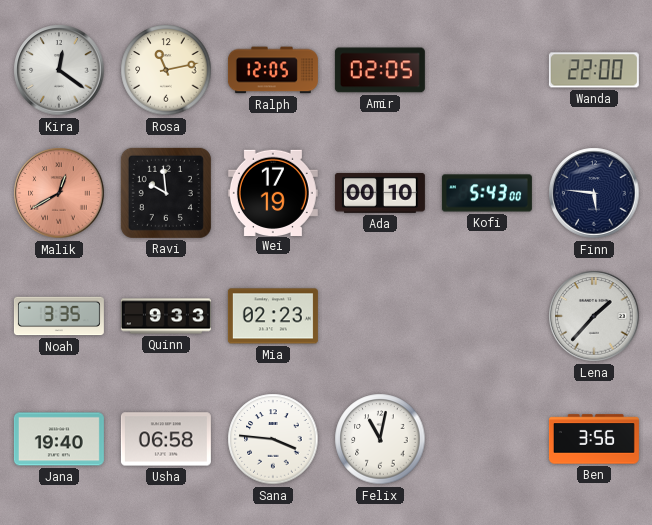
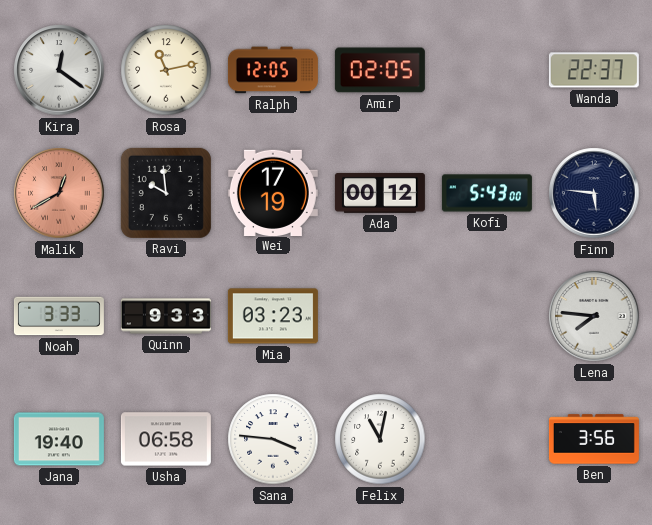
Wanda: 22:00 -> 22:37 (594, 70)
Ada: 00:10 -> 00:12 (380, 193)
Noah: 3:35 -> 3:33 (59, 316)
Mia: 02:23 -> 03:23 (273, 316)
Lena: 1:37 -> 7:46 (594, 316)
